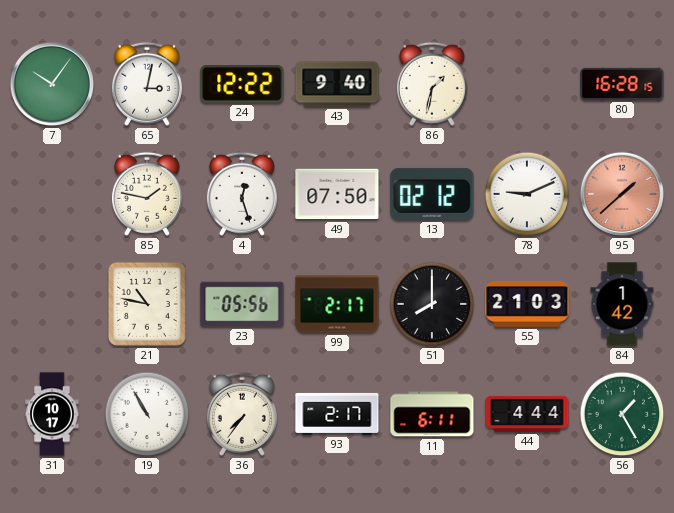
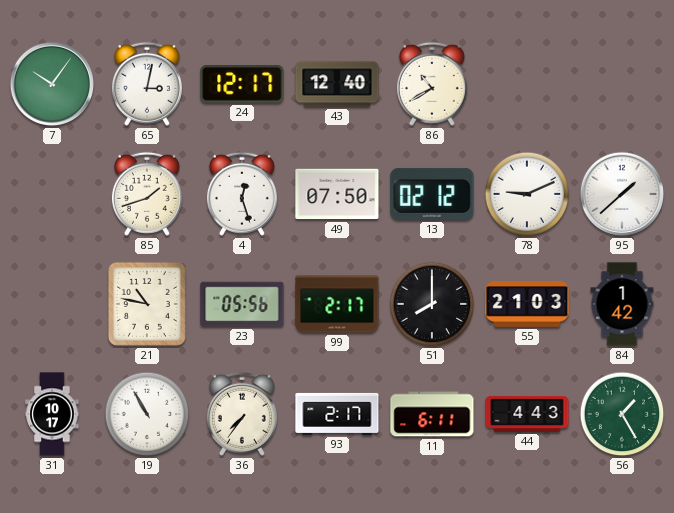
24: 12:22 -> 12:17 (242, 84)
43: 9:40 -> 12:40 (337, 84)
86: 1:32 -> 10:40 (432, 84)
80: 16:28 -> none (622, 84)
85: 1:47 -> 1:42 (147, 194)
95 dial: salmon -> white (622, 194)
44: 4:44 -> 4:43 (527, 414)
